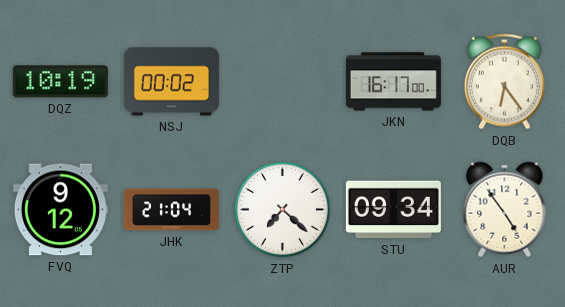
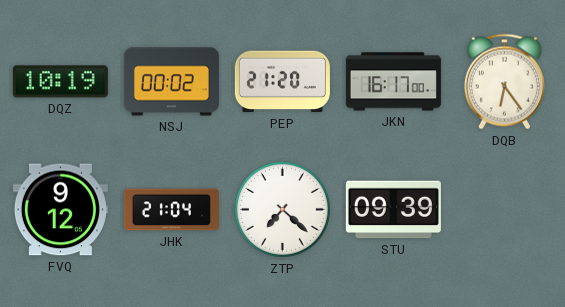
PEP: none -> 21:20 (282, 82)
STU: 09:34 -> 09:39 (393, 210)
AUR: 4:54 -> none (505, 210)
